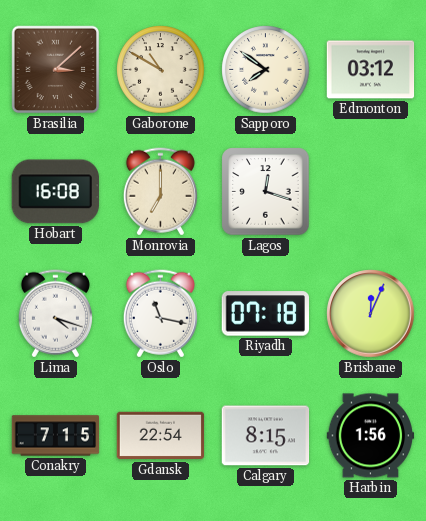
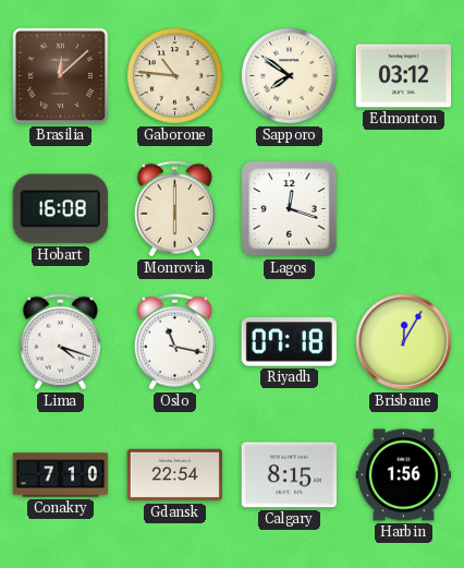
Brasilia: 3:08 -> 12:08 (61, 76)
Gaborone: 10:50 -> 10:46 (175, 76)
Monrovia: 7:00 -> 6:00 (174, 209)
Brisbane: 12:04 -> 12:05 (404, 342)
Conakry: 7:15 -> 7:10 (61, 475)
